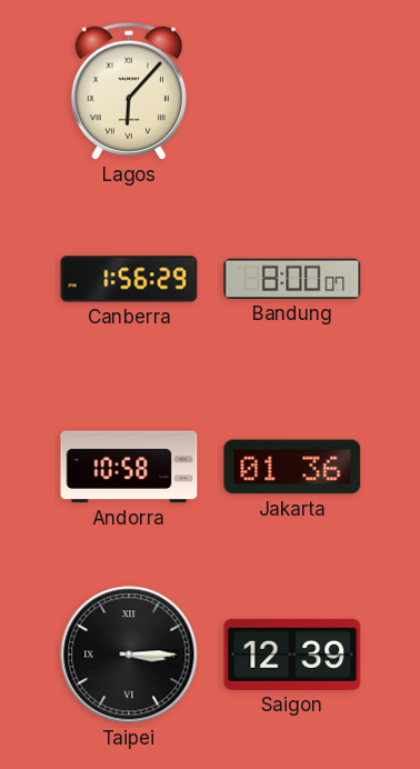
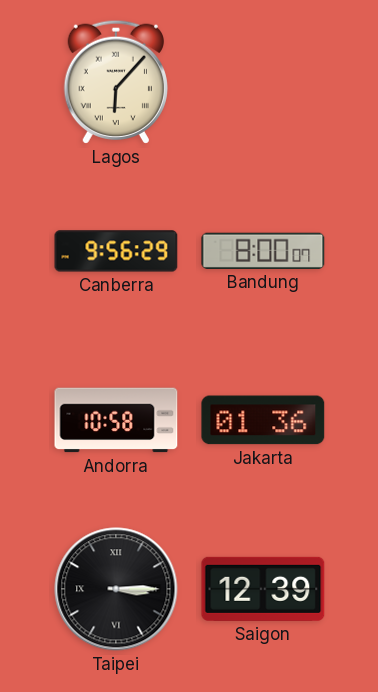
Canberra: 1:56 -> 9:56 (116, 251)
